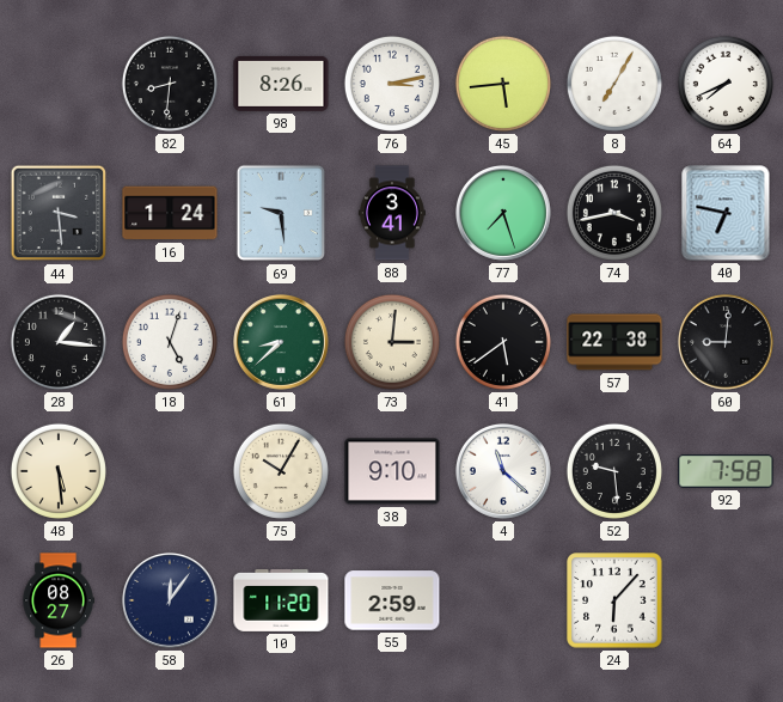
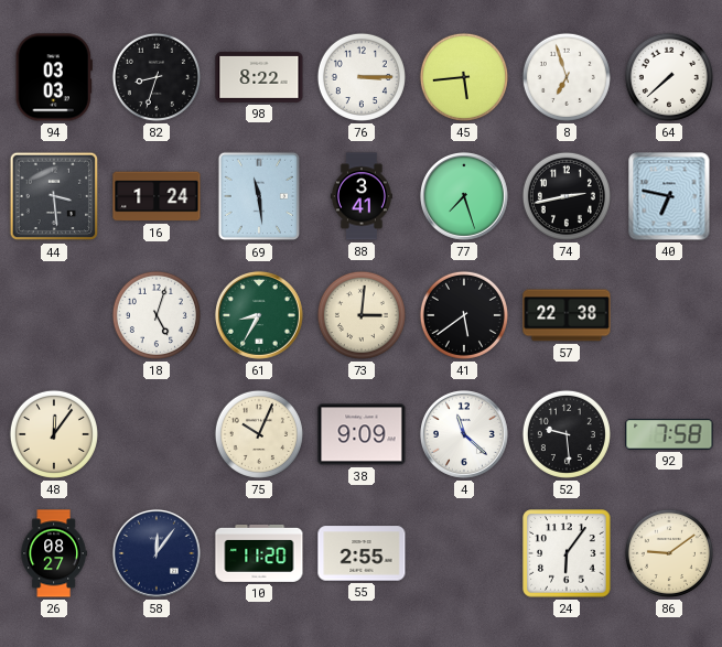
94: none -> 03:03 (54, 77)
82: 8:31 -> 8:33 (157, 77)
98: 8:26 -> 8:22 (259, 77)
76: 3:13 -> 3:15 (362, 77)
8: 7:05 -> 6:57 (567, 77)
64: 7:41 -> 7:38 (669, 77)
69: 9:29 -> 11:29 (259, 196)
74: 3:43 -> 2:43 (567, 196)
28: 1:16 -> none (59, 342)
61: 8:38 -> 8:35 (259, 315)
60: 9:01 -> none (726, 342)
48: 5:29 -> 12:06 (54, 434)
75: 10:05 -> 10:04 (259, 434)
38: 9:10 -> 9:09 (362, 434)
55: 2:59 -> 2:55 (362, 553)
24: 6:07 -> 6:06 (567, 553)
86: none -> 9:09 (669, 553)
